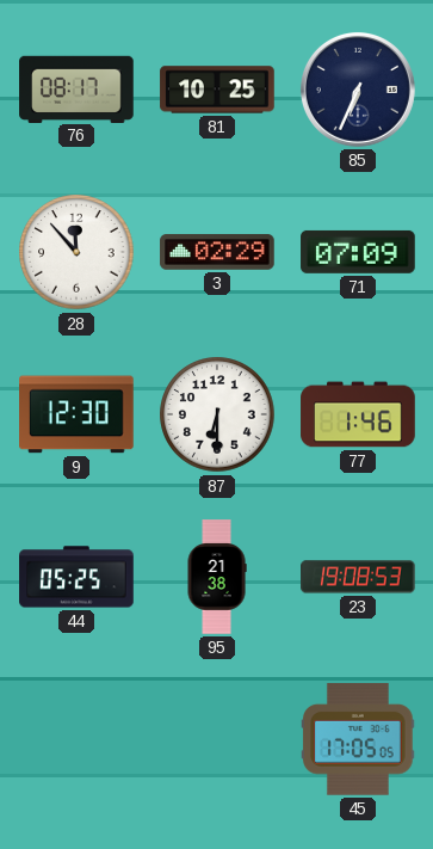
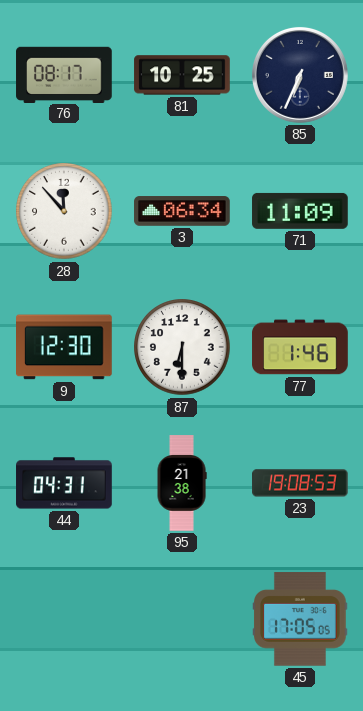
3: 02:29 -> 06:34 (182, 211)
71: 07:09 -> 11:09 (300, 211)
44: 05:25 -> 04:31 (64, 483)
